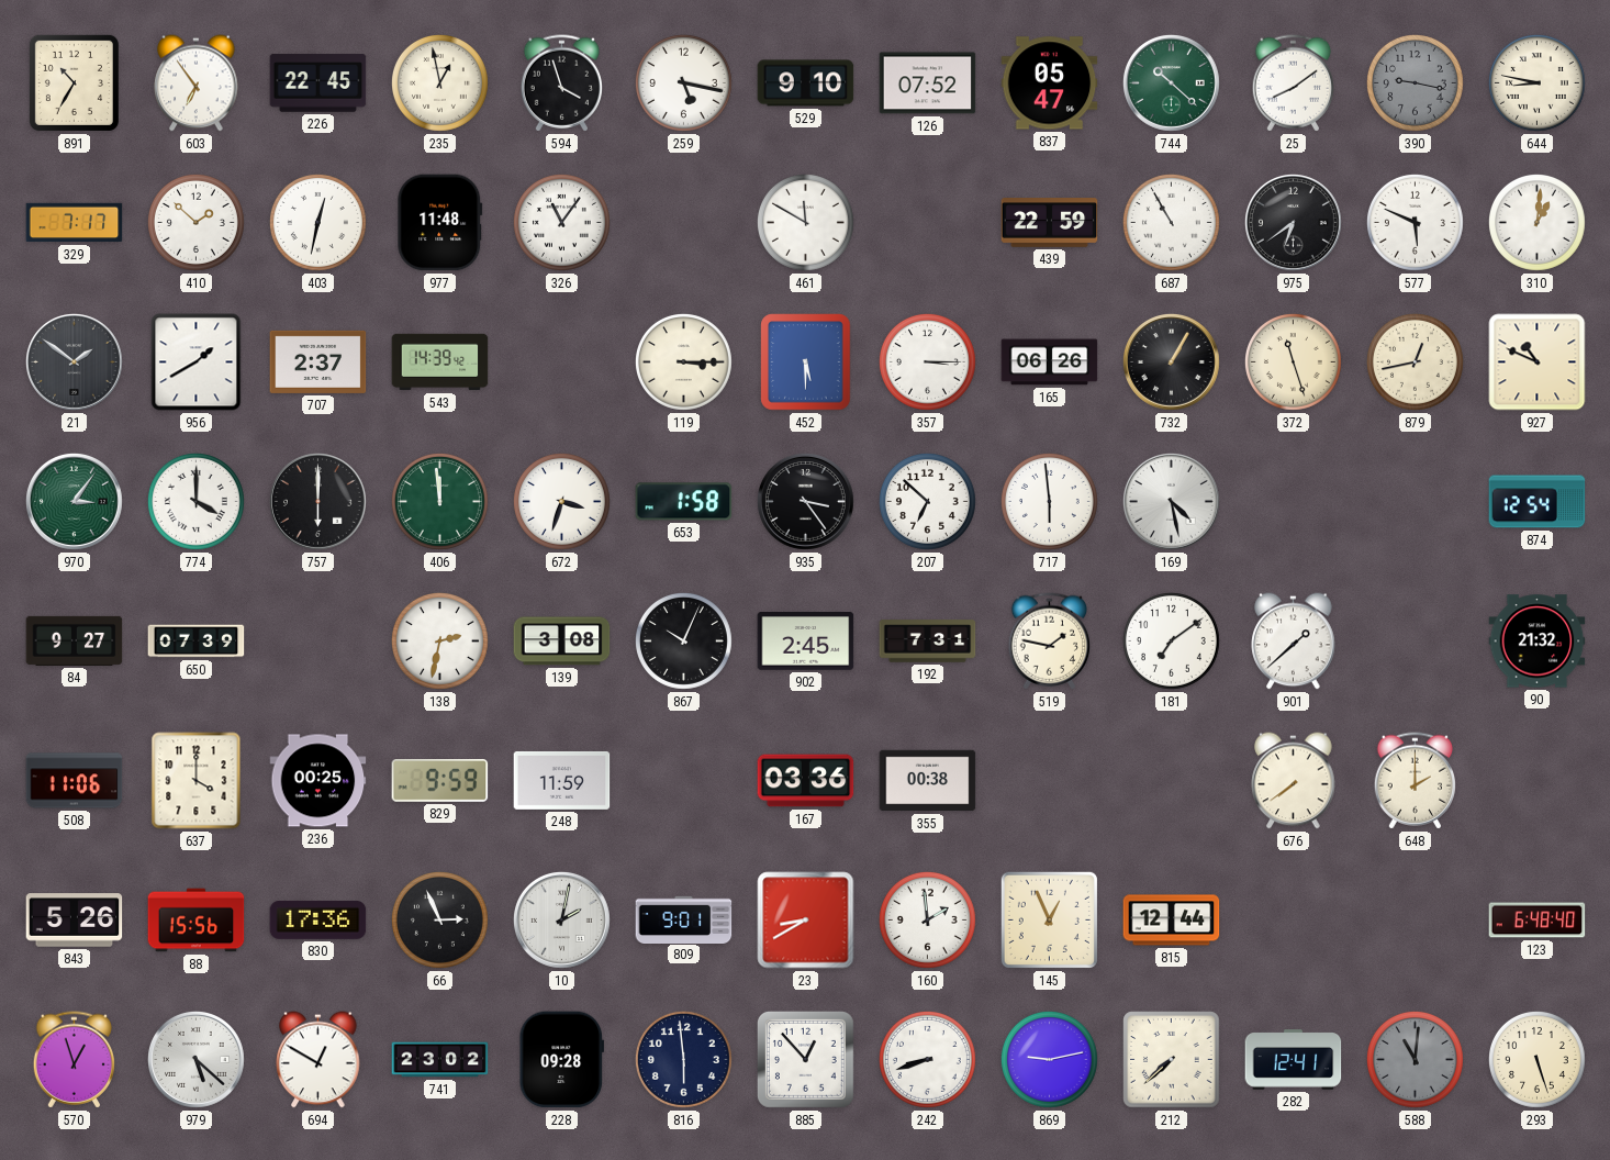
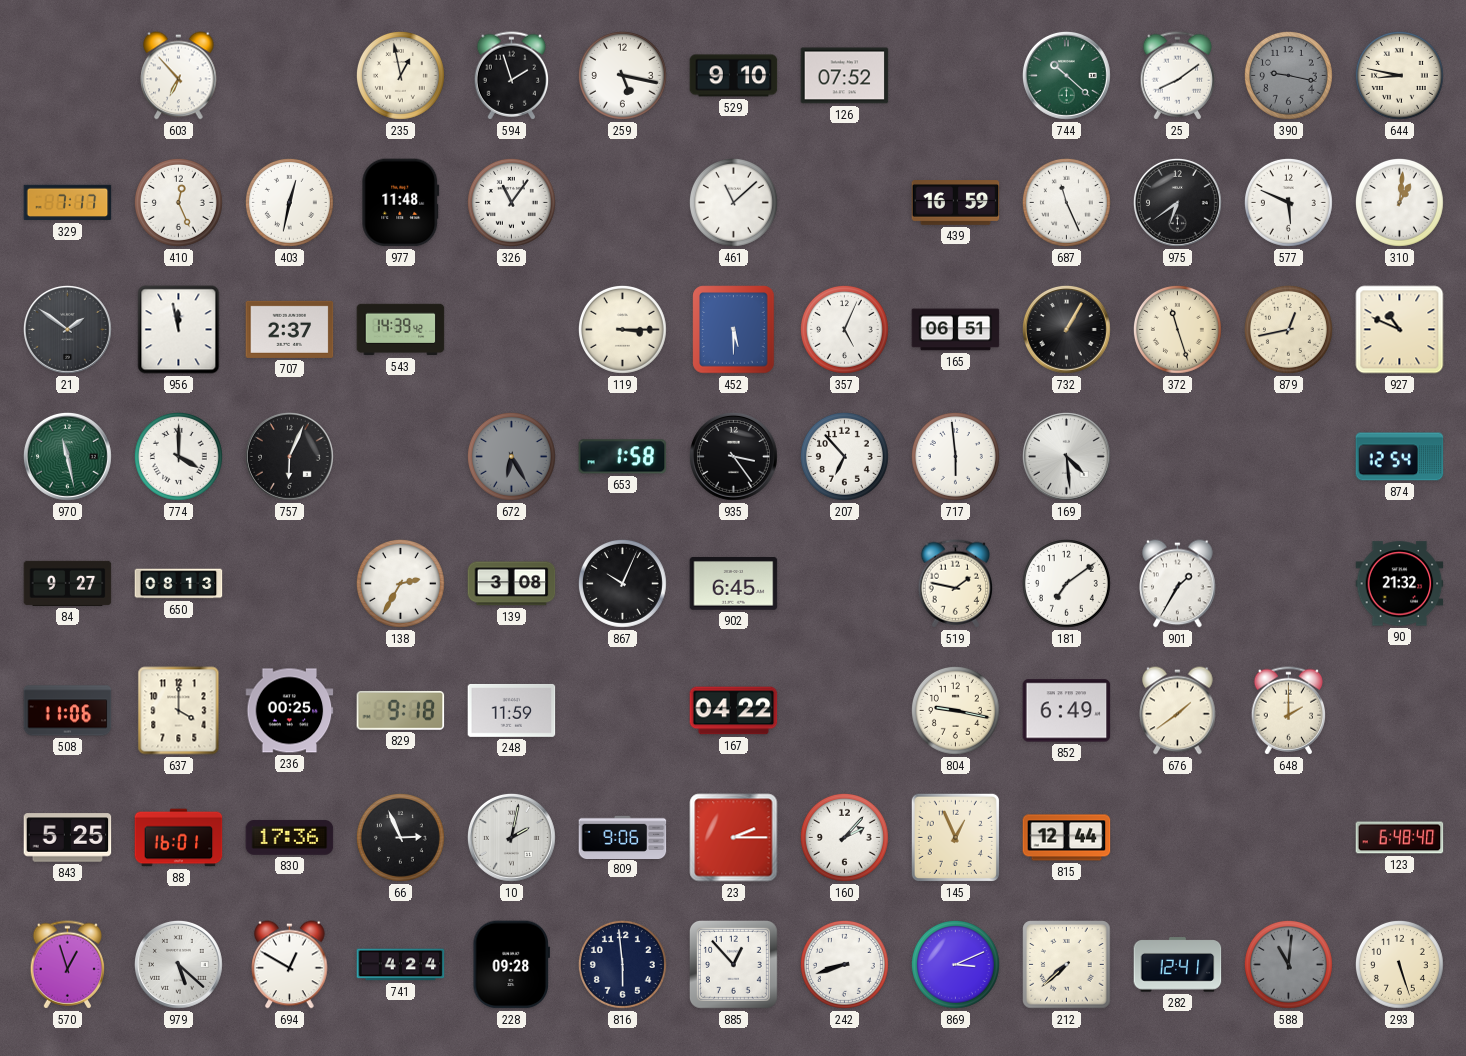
891: 10:35 -> none (74, 82)
603: 6:54 -> 6:53 (179, 76)
226: 22:45 -> none (318, 83)
594: 3:57 -> 1:57 (512, 76)
837: 05:47 -> none (1050, 83)
410: 1:52 -> 12:26 (178, 202)
461: 11:50 -> 11:08 (733, 202)
439: 22:59 -> 16:59 (956, 203)
687: 10:55 -> 11:26 (1066, 202)
956: 1:40 -> 11:58 (179, 330)
357: 3:15 -> 5:04 (844, 329)
165: 06:26 -> 06:51 (956, 330)
970: 3:06 -> 11:28 (67, 456)
757: 6:00 -> 6:04 (289, 456)
406: 11:59 -> none (439, 501)
672: 3:33 -> 6:25 (511, 456)
672 dial: white -> grey (511, 456)
207: 6:52 -> 6:53 (844, 456)
169: 4:28 -> 4:29 (1066, 456)
650: 07:39 -> 08:13 (179, 584)
138: 2:32 -> 2:35 (400, 583)
902: 2:45 -> 6:45 (734, 584)
192: 7:31 -> none (928, 642)
901: 1:38 -> 1:35 (1178, 584)
829: 9:59 -> 9:18 (401, 710)
167: 03:36 -> 04:22 (734, 711)
355: 00:38 -> none (928, 781)
804: none -> 9:17 (955, 710)
852: none -> 6:49 (1067, 711)
676: 7:39 -> 1:39 (1178, 711)
843: 5:26 -> 5:25 (68, 838)
88: 15:56 -> 16:01 (179, 838)
809: 9:01 -> 9:06 (623, 837)
23: 8:40 -> 2:15 (734, 838)
160: 1:59 -> 2:07 (844, 837)
741: 23:02 -> 4:24 (401, 965)
869: 9:13 -> 3:11 (955, 964)
